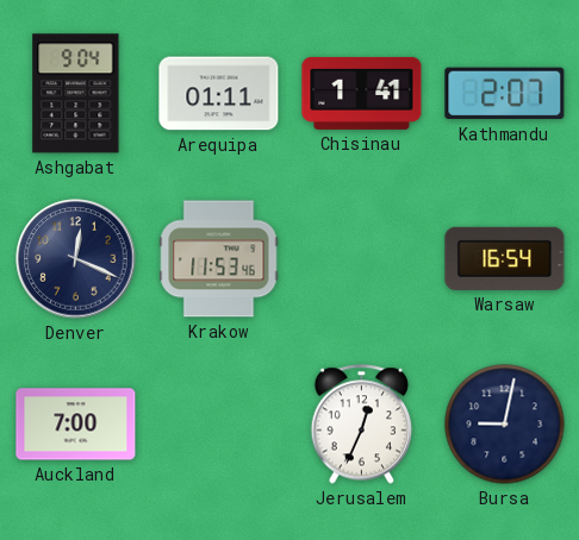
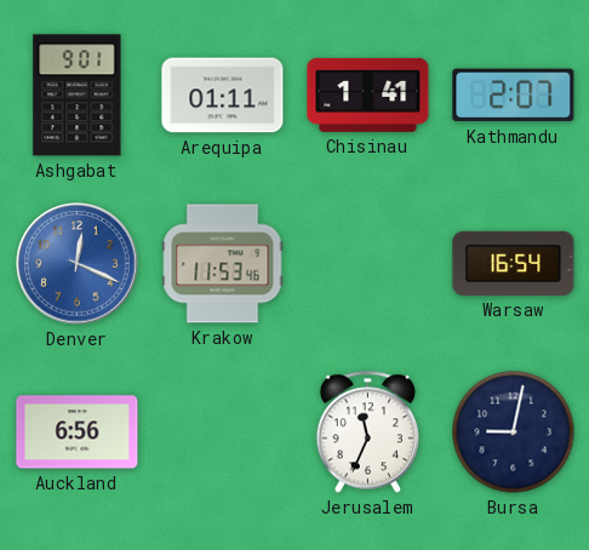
Ashgabat: 9:04 -> 9:01 (78, 96)
Denver dial: navy -> blue (78, 264)
Auckland: 7:00 -> 6:56 (78, 432)
Jerusalem: 12:34 -> 11:34 (368, 432)
